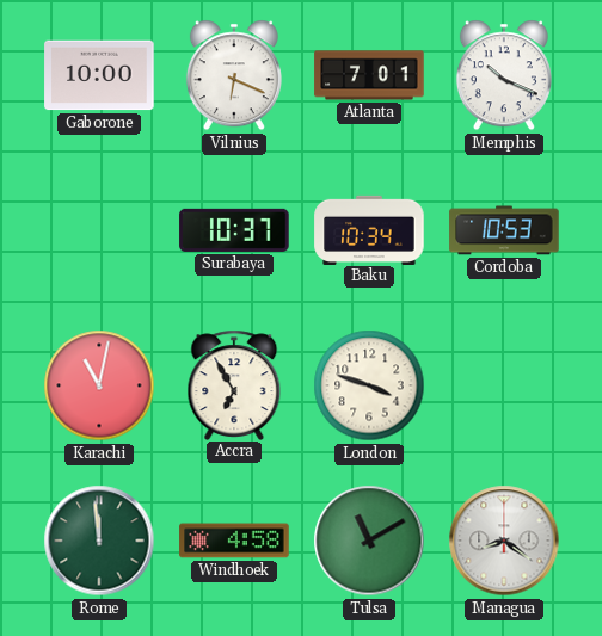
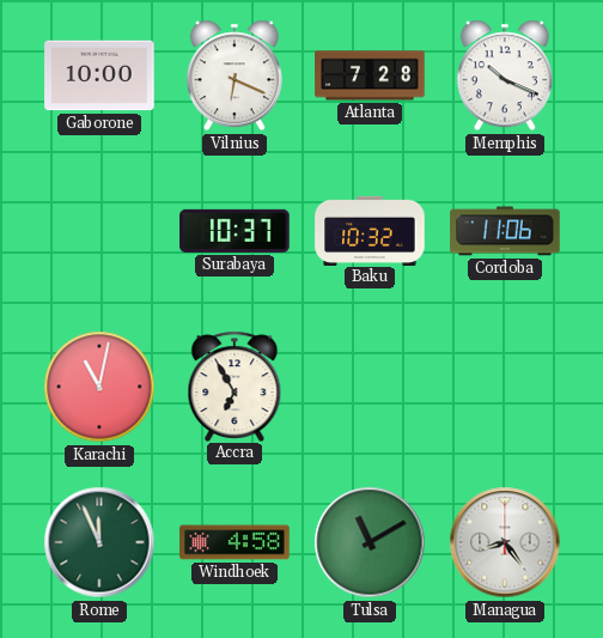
Atlanta: 7:01 -> 7:28 (370, 75)
Baku: 10:34 -> 10:32 (370, 230)
Cordoba: 10:53 -> 11:06 (505, 231)
London: 3:48 -> none (369, 385)
Rome: 11:59 -> 11:56 (99, 542)
Managua: 8:21 -> 8:24 (505, 542)
